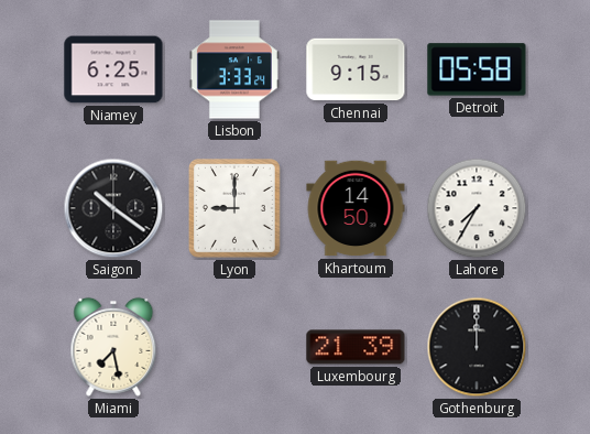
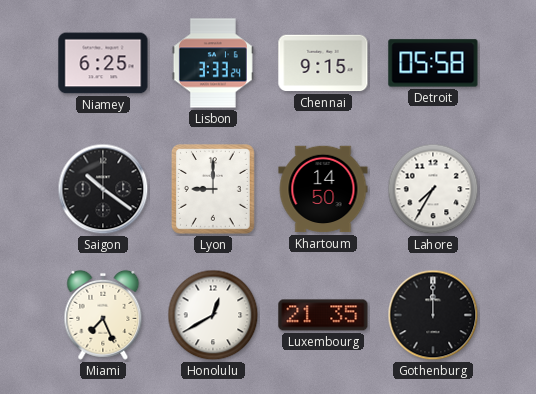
Miami: 7:28 -> 7:26 (103, 315)
Honolulu: none -> 12:40 (213, 315)
Luxembourg: 21:39 -> 21:35 (323, 315)
